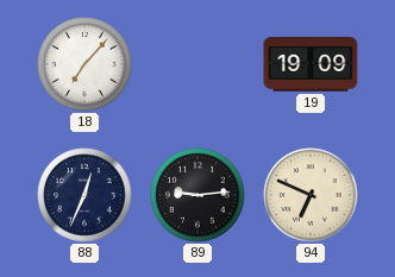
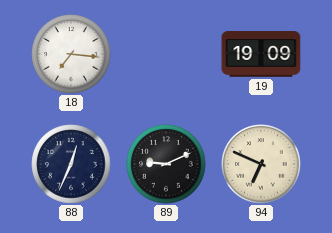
18: 7:07 -> 7:16 (71, 54)
89: 9:14 -> 9:11 (166, 164)
